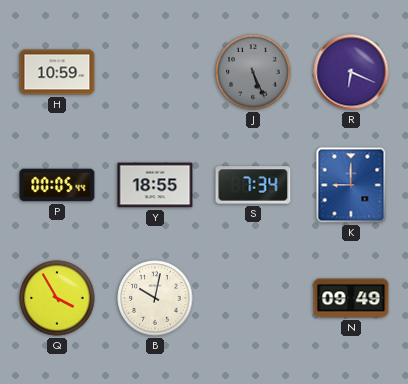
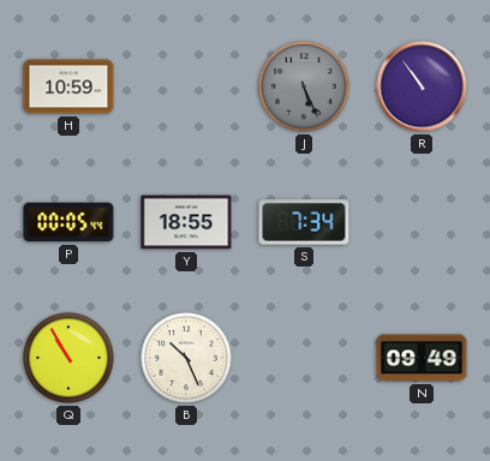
R: 6:19 -> 10:54 (422, 86)
K: 9:00 -> none (351, 185)
Q: 3:55 -> 10:55 (68, 358)
B: 10:02 -> 10:26 (186, 358)
